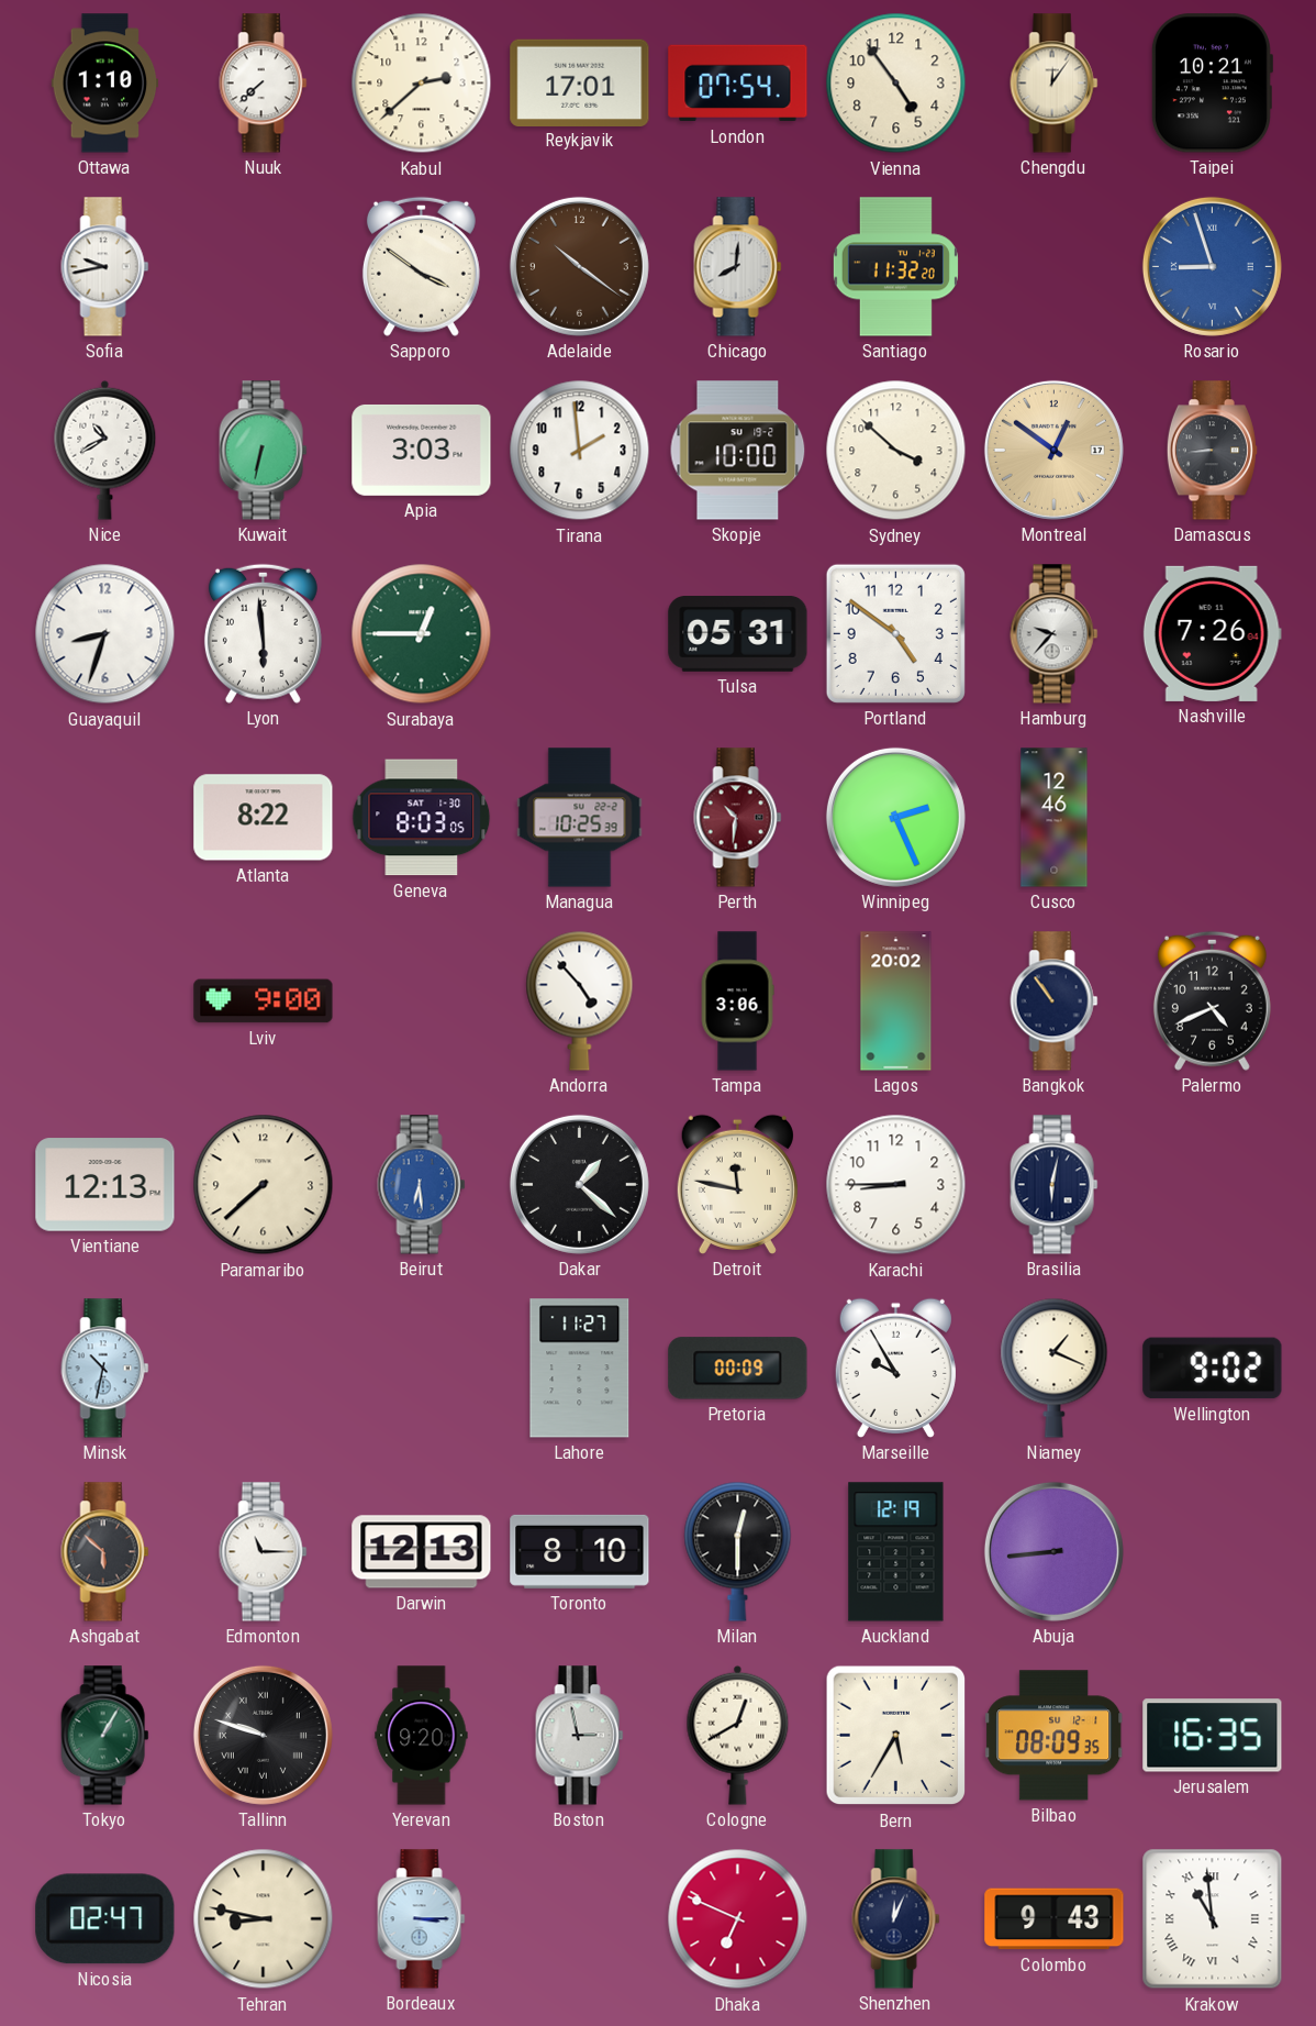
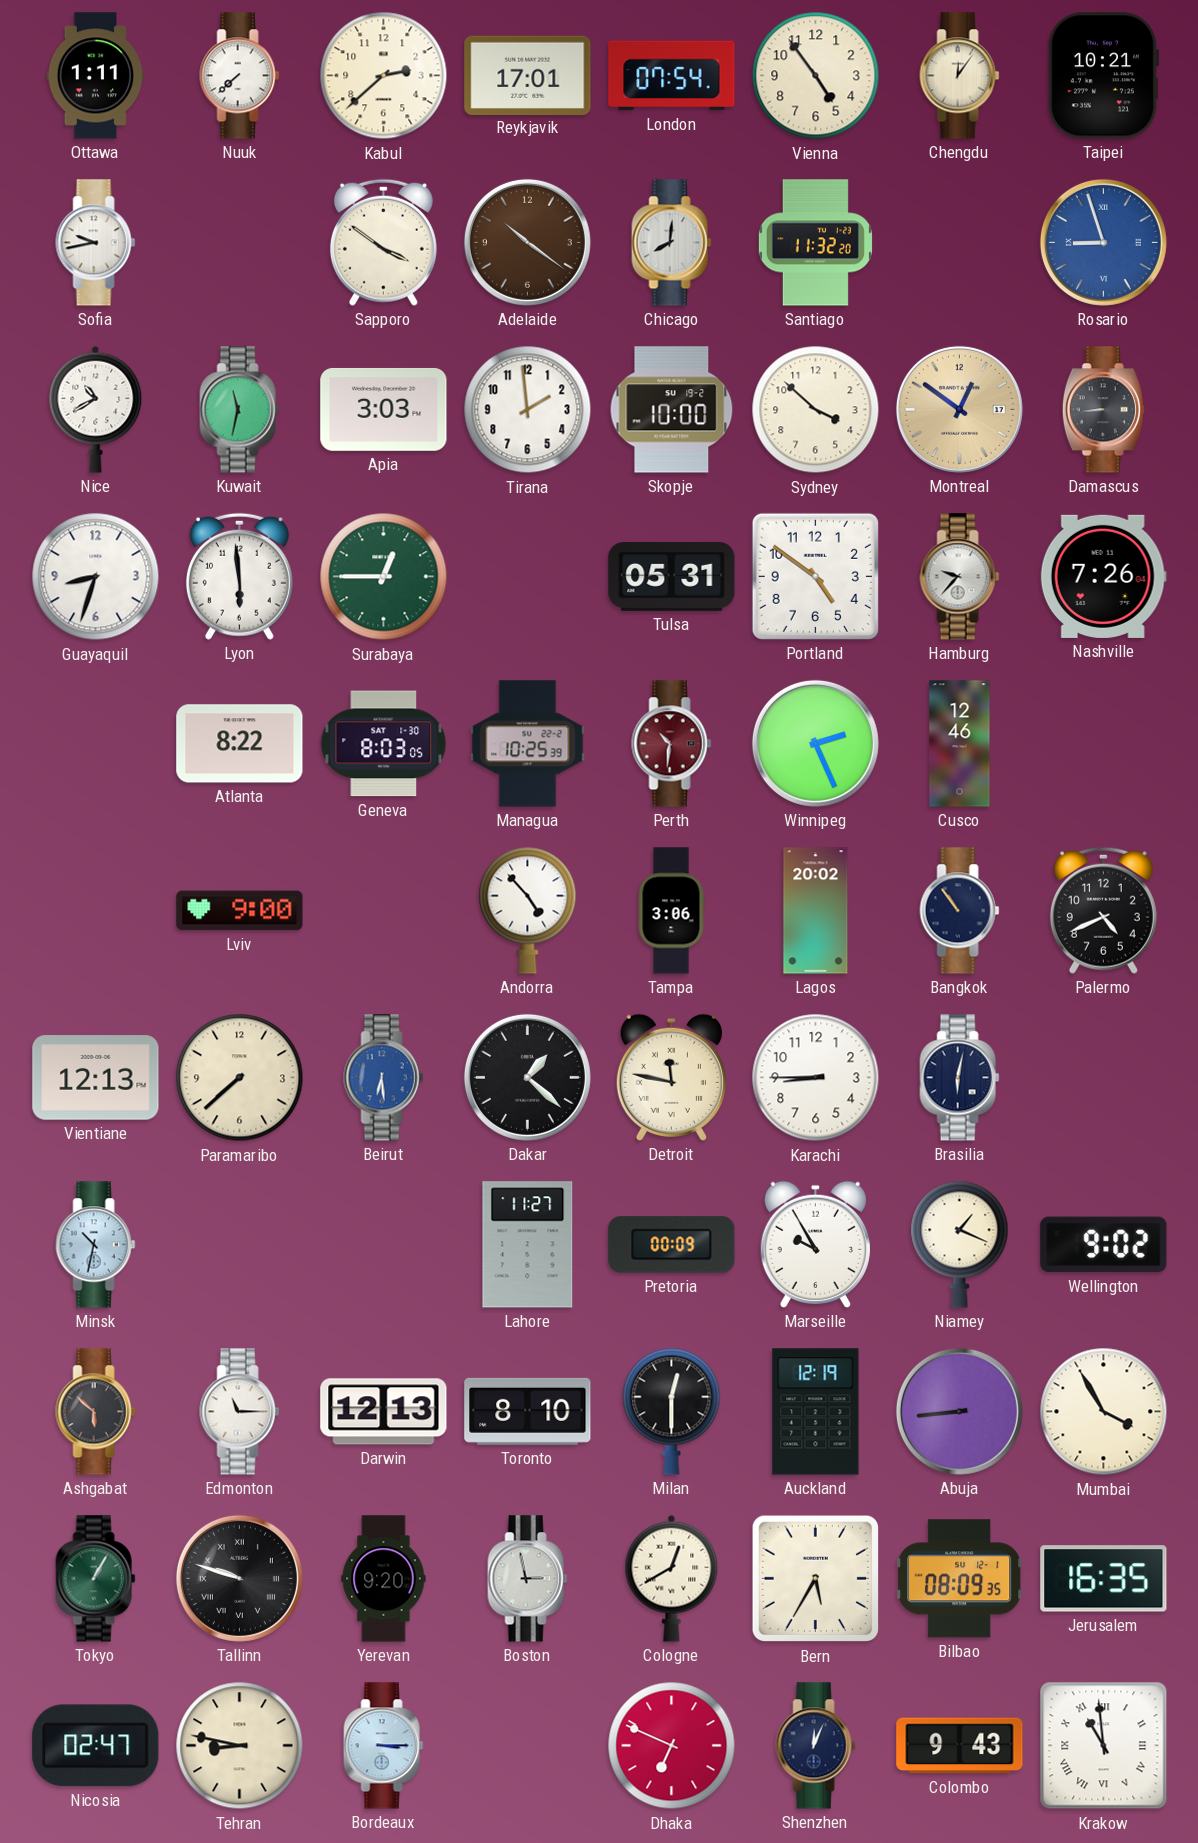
Ottawa: 1:10 -> 1:11 (96, 76)
Kuwait: 6:32 -> 11:32 (240, 410)
Mumbai: none -> 3:55 (1104, 1412)
